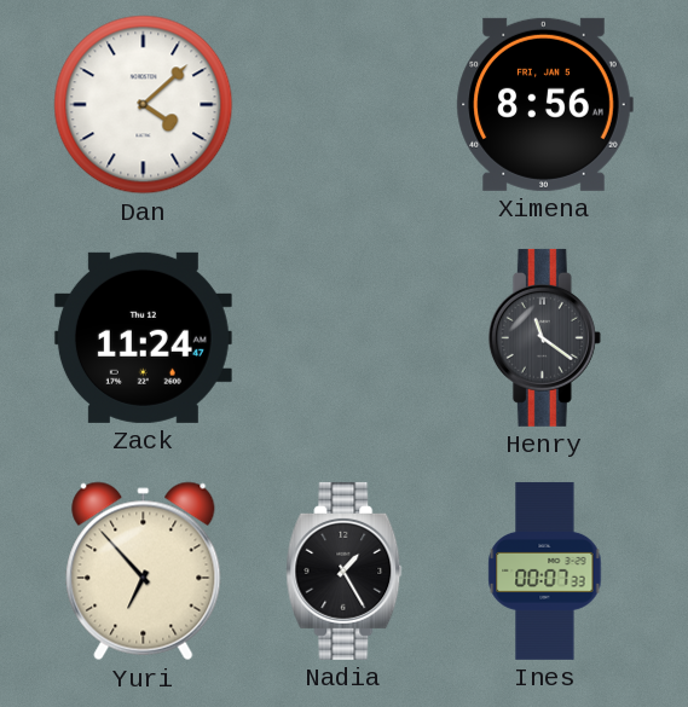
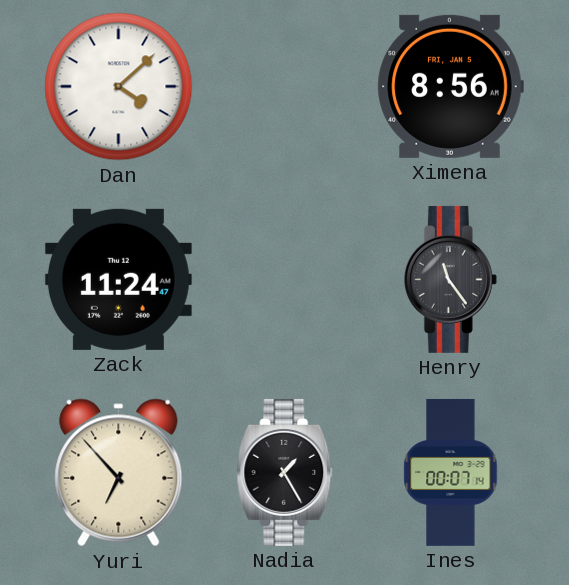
Henry: 11:21 -> 11:24 (450, 279)
Ines: 00:07:33 -> 00:07:14 (451, 472)
